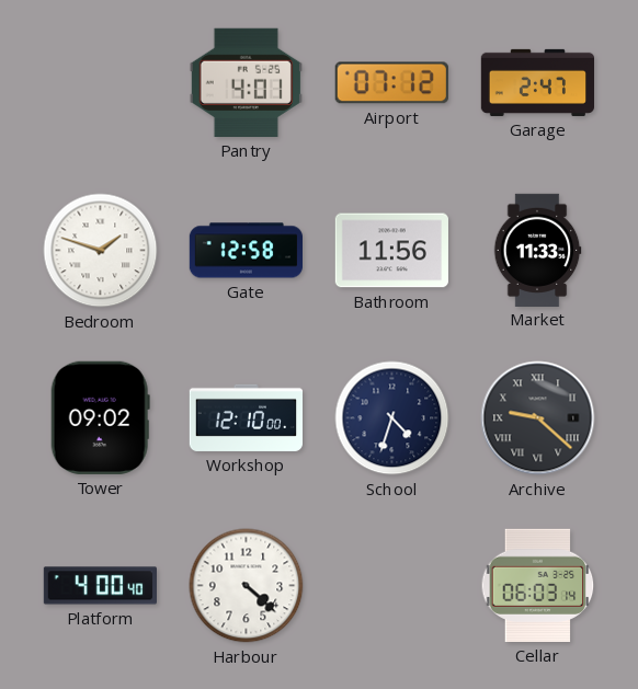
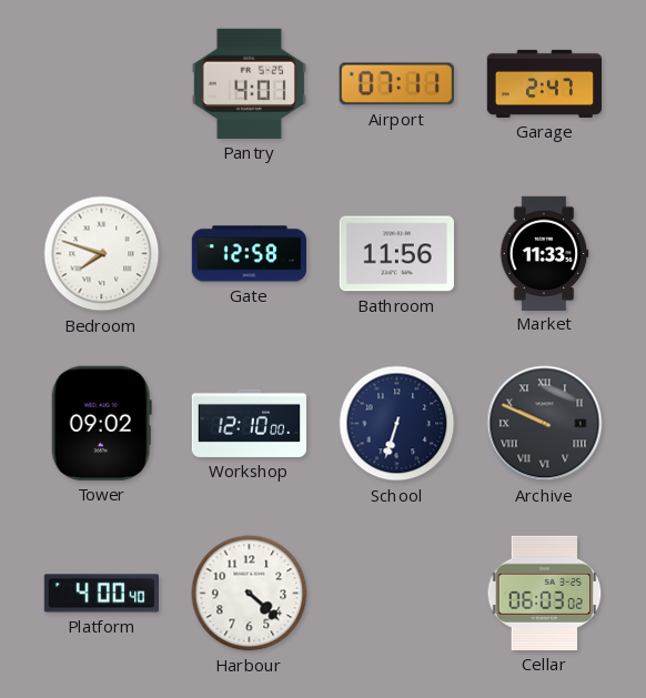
Airport: 07:12 -> 07:11 (396, 84)
Bedroom: 1:48 -> 7:48 (102, 254)
School: 4:33 -> 6:33 (397, 424)
Archive: 9:22 -> 9:49 (545, 424)
Cellar: 06:03:14 -> 06:03:02 (545, 593)
